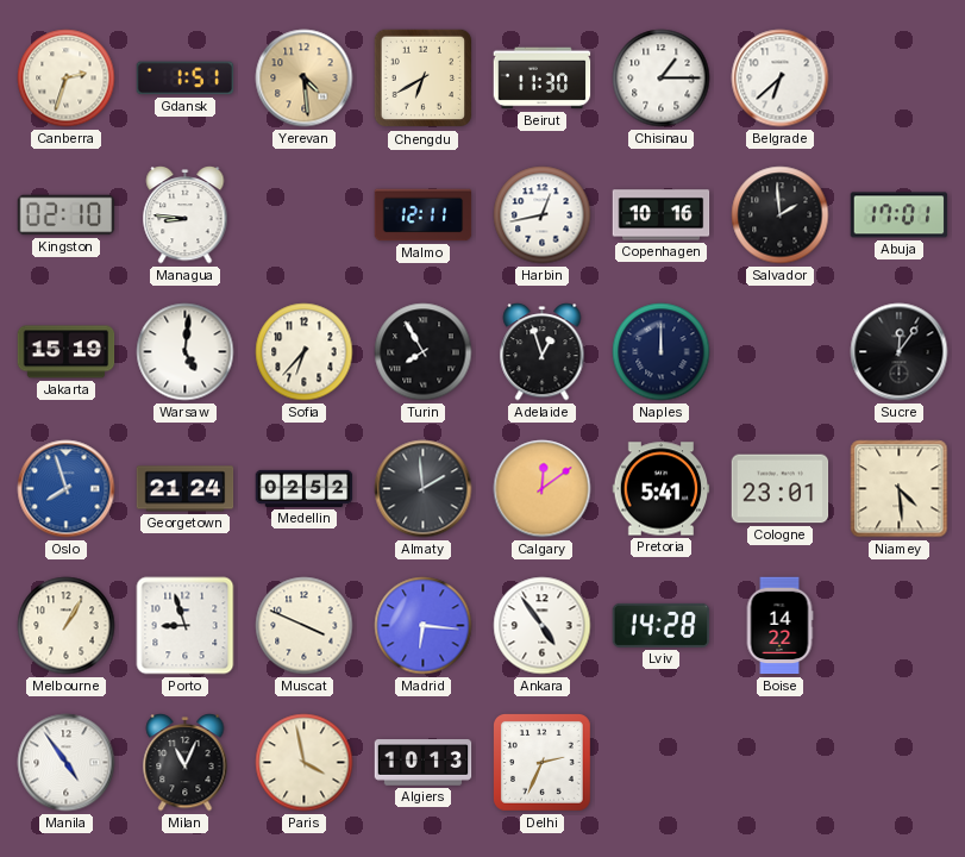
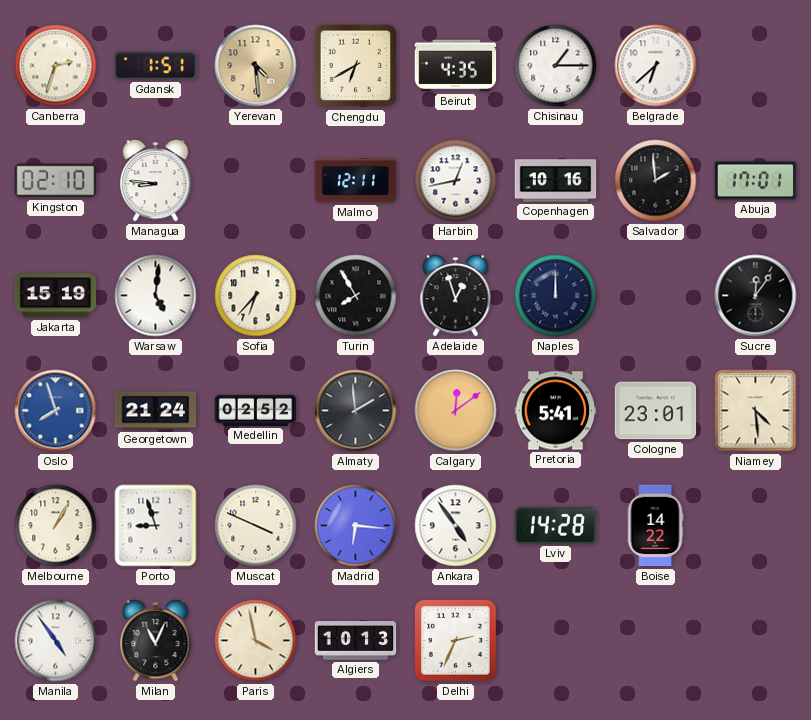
Beirut: 11:30 -> 4:35 (456, 66)
